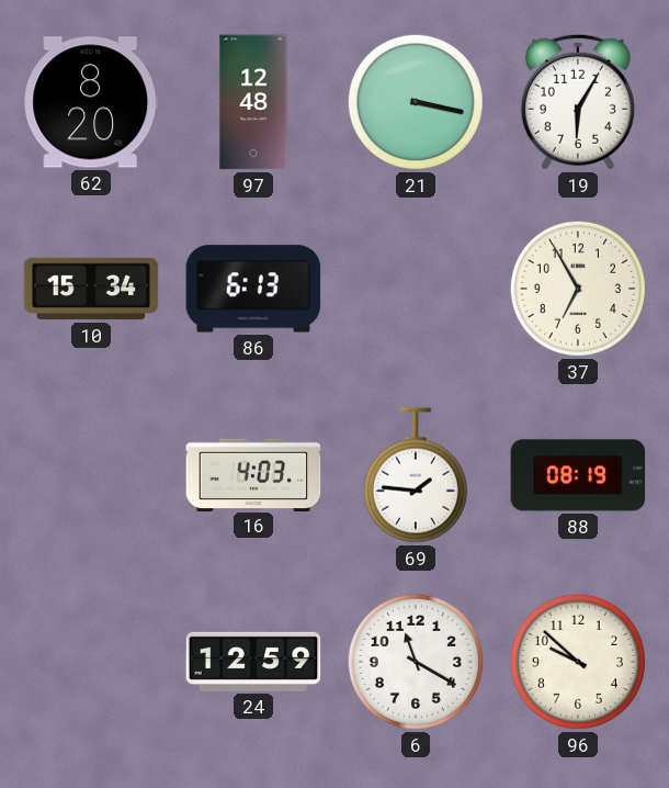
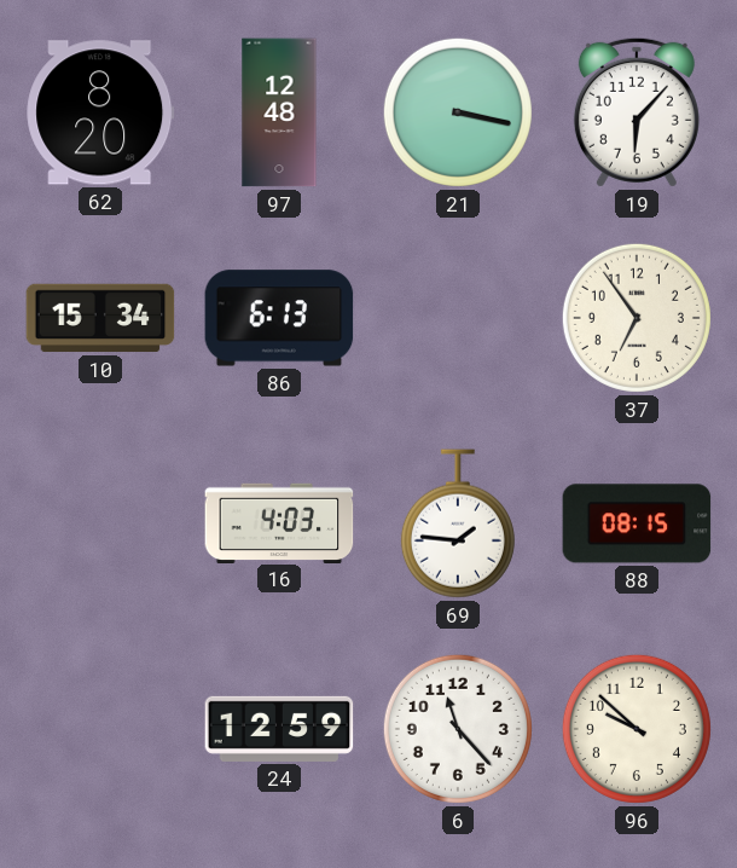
19: 6:05 -> 6:07 (637, 112)
37: 6:55 -> 6:54 (637, 318)
88: 08:19 -> 08:15 (637, 523)
6: 11:20 -> 11:23 (458, 729)
